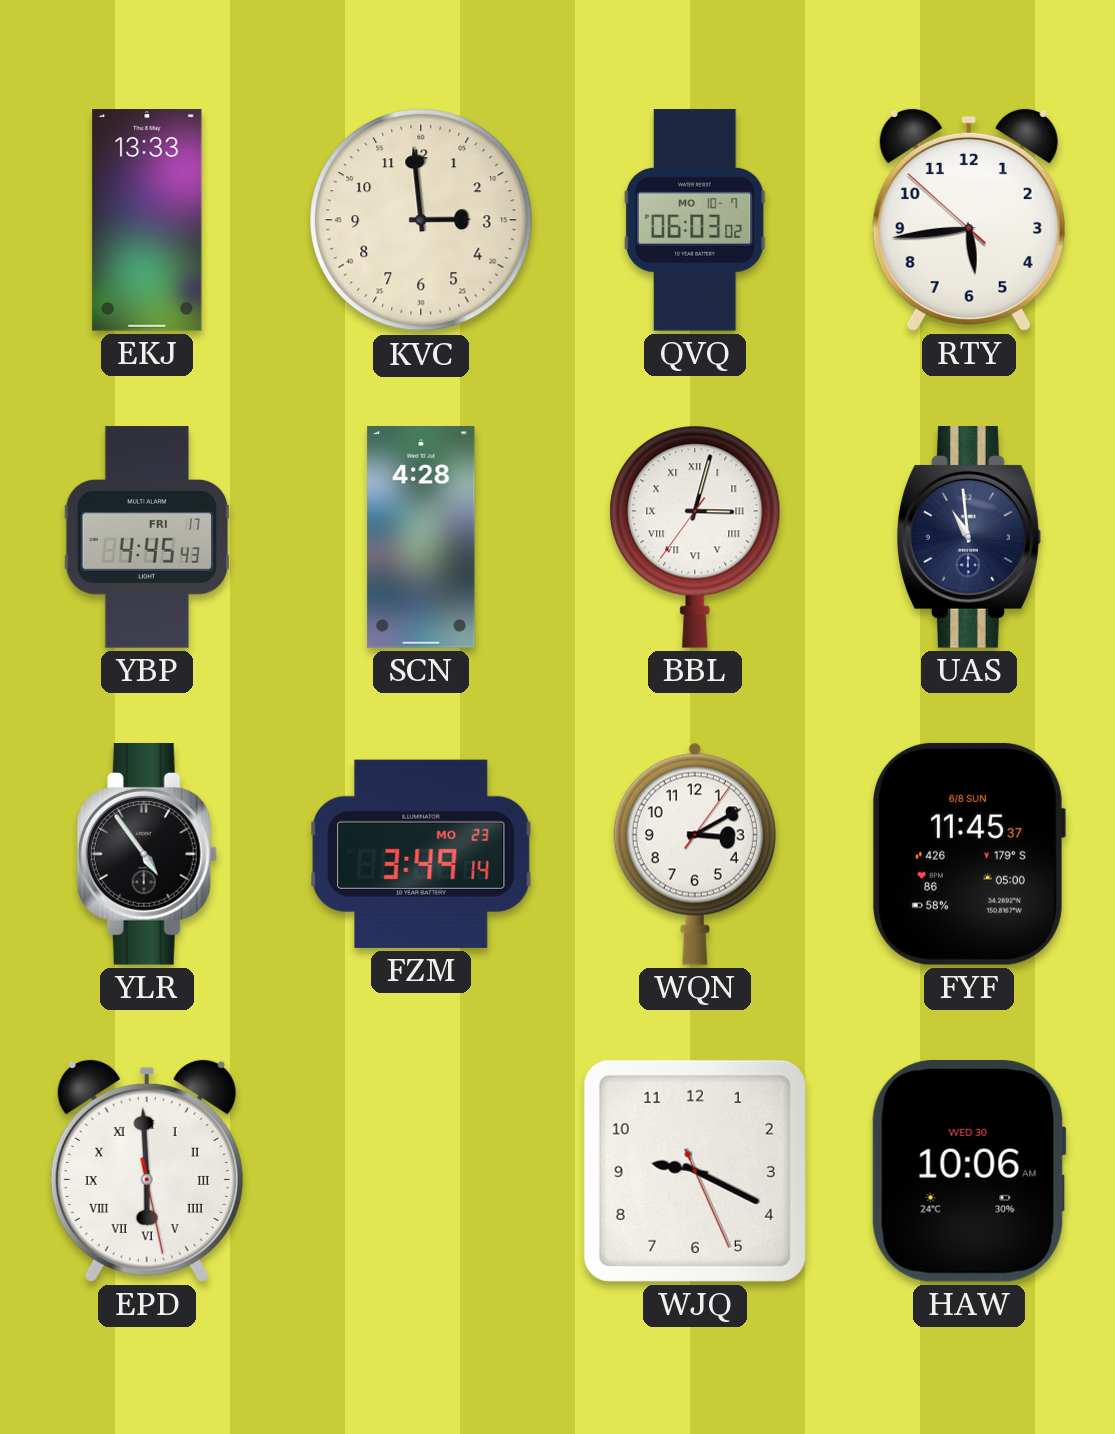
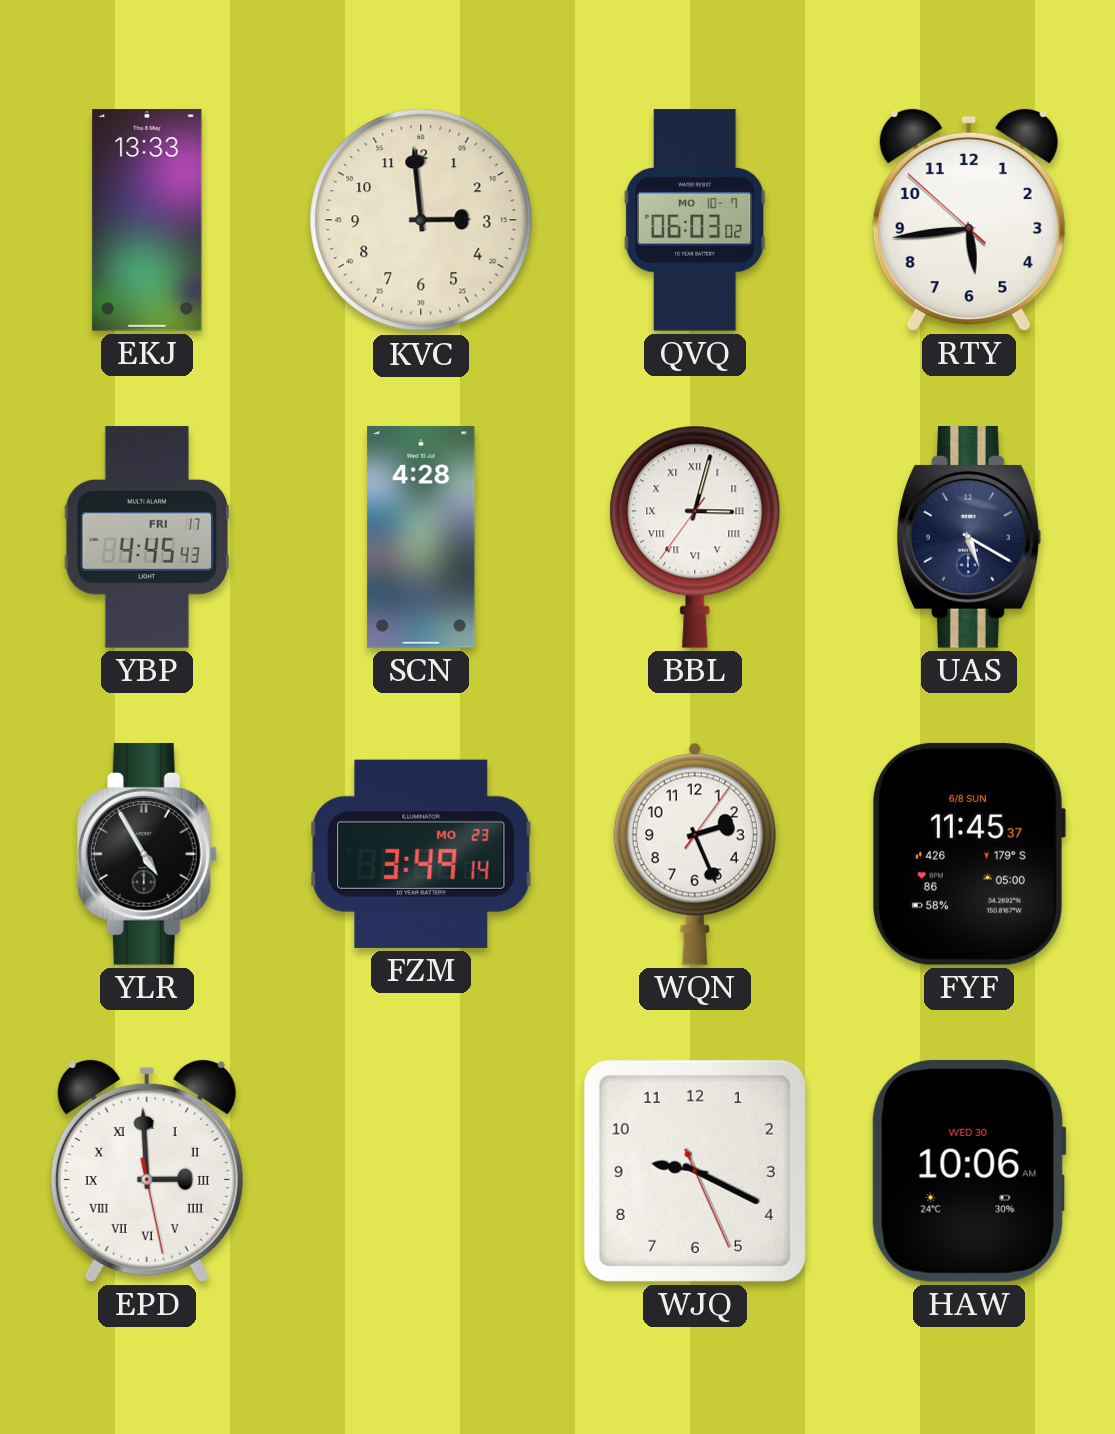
UAS: 10:59 -> 5:20 (969, 538)
YLR: 4:54 -> 4:55 (147, 855)
WQN: 3:10 -> 2:26 (695, 854)
EPD: 5:59 -> 2:59 (147, 1171)
